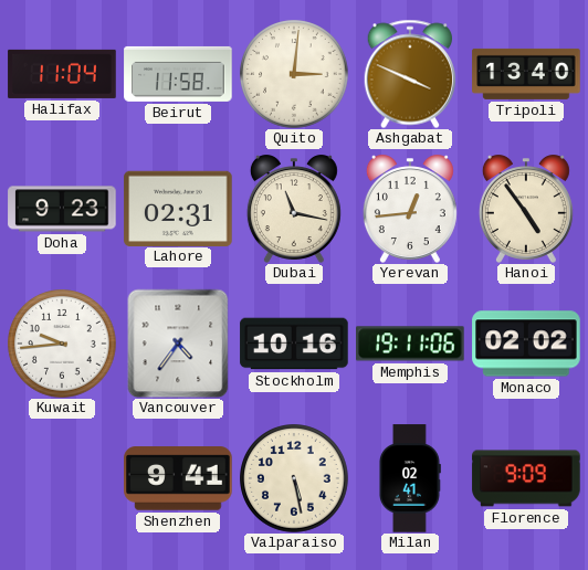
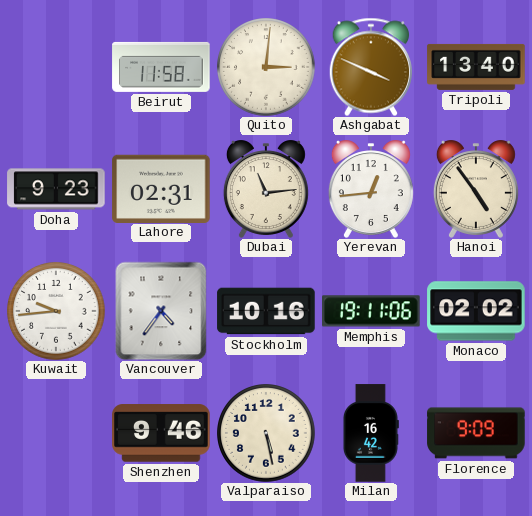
Halifax: 11:04 -> none (62, 74)
Dubai: 11:17 -> 11:14 (266, 189)
Shenzhen: 9:41 -> 9:46 (161, 433)
Milan: 02:41 -> 16:42 (370, 433)
